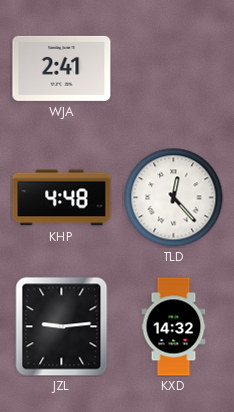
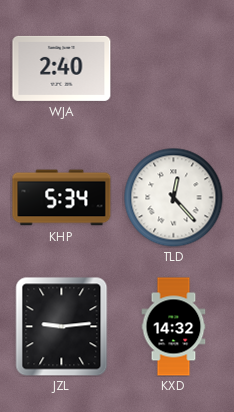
WJA: 2:41 -> 2:40 (62, 68)
KHP: 4:48 -> 5:34 (62, 198)
